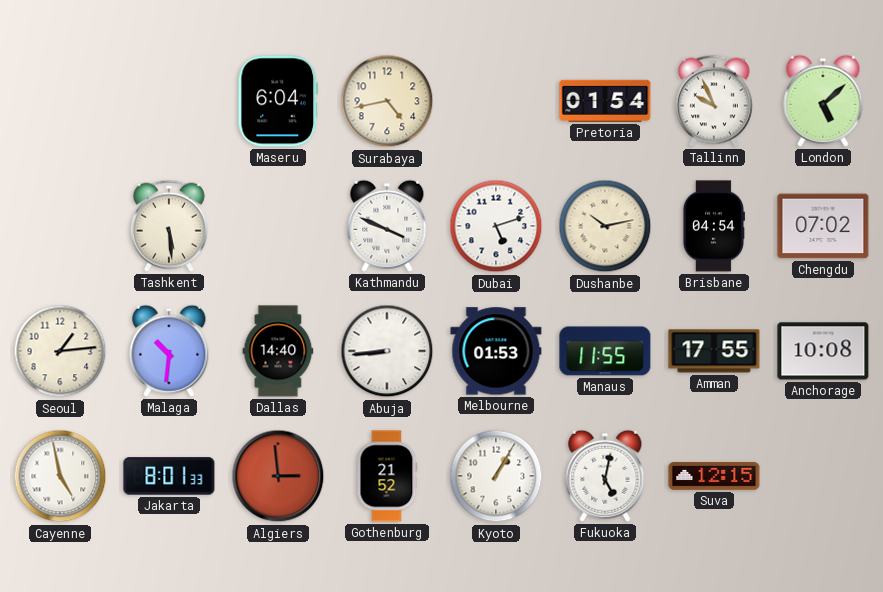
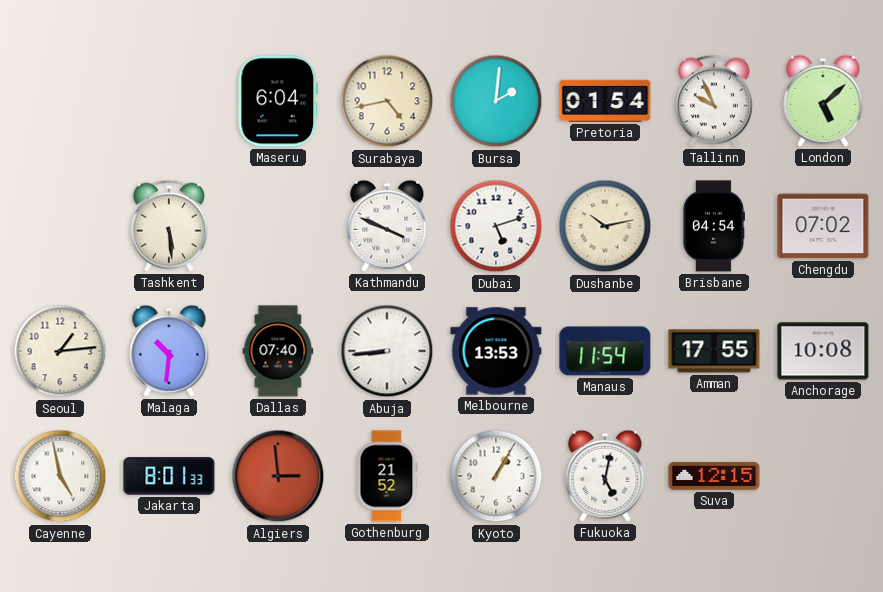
Bursa: none -> 2:01 (496, 101)
Dallas: 14:40 -> 07:40 (278, 351)
Melbourne: 01:53 -> 13:53 (496, 351)
Manaus: 11:55 -> 11:54 (605, 351)
